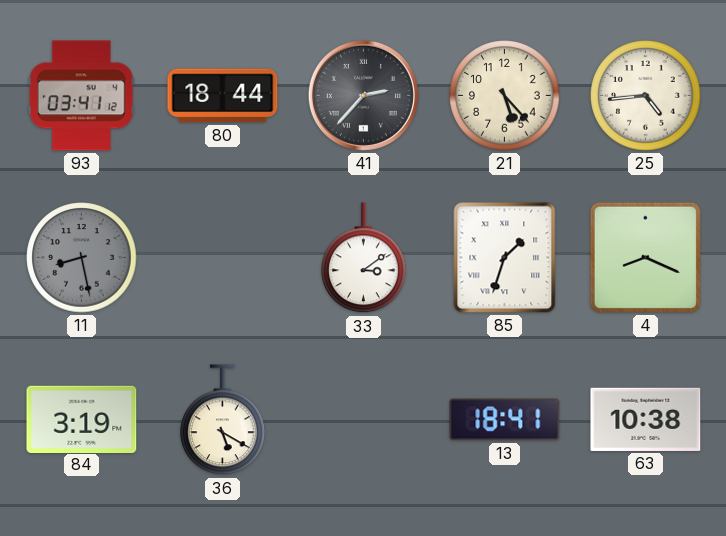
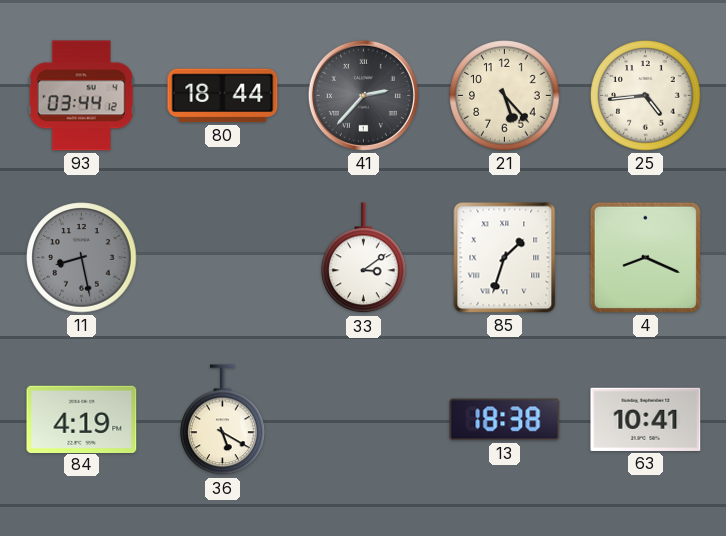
93: 03:41 -> 03:44 (81, 96)
84: 3:19 -> 4:19 (82, 419)
13: 18:41 -> 18:38 (505, 420)
63: 10:38 -> 10:41 (646, 419)
